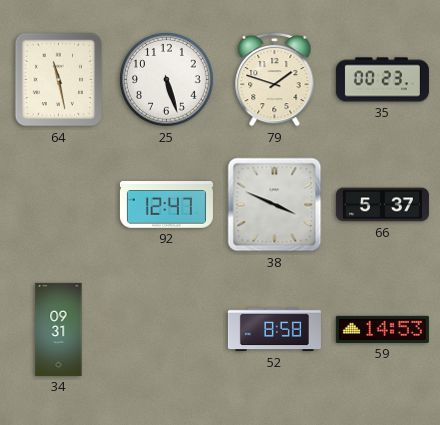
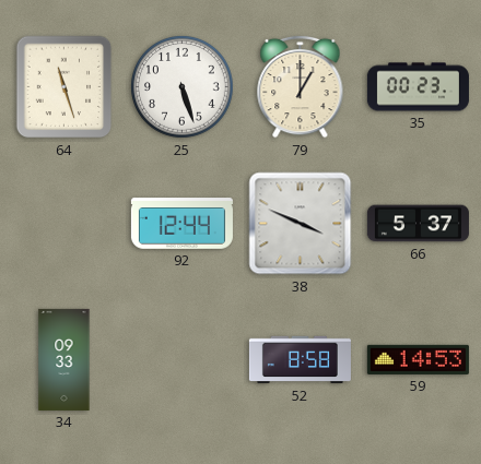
64: 11:28 -> 11:27 (64, 87)
79: 1:48 -> 1:00 (301, 86)
92: 12:47 -> 12:44 (181, 224)
34: 09:31 -> 09:33 (64, 359)
